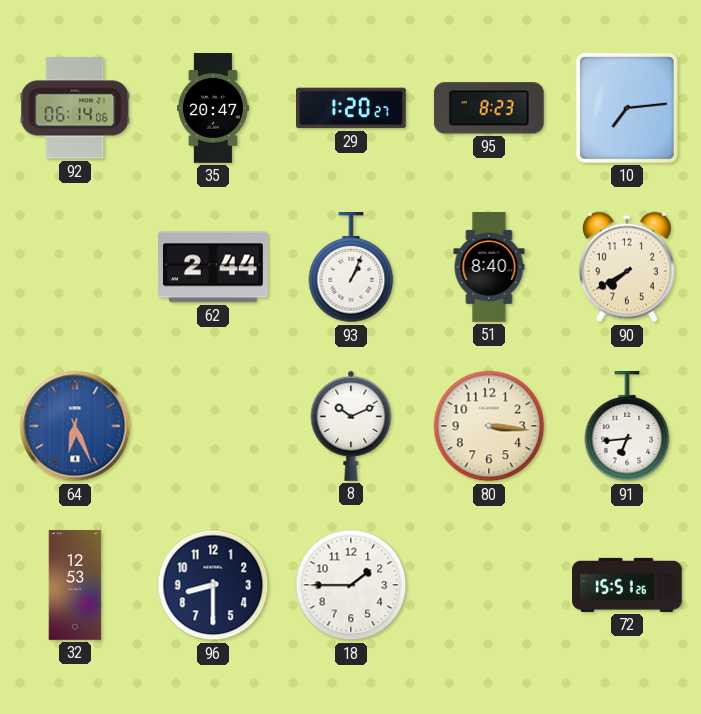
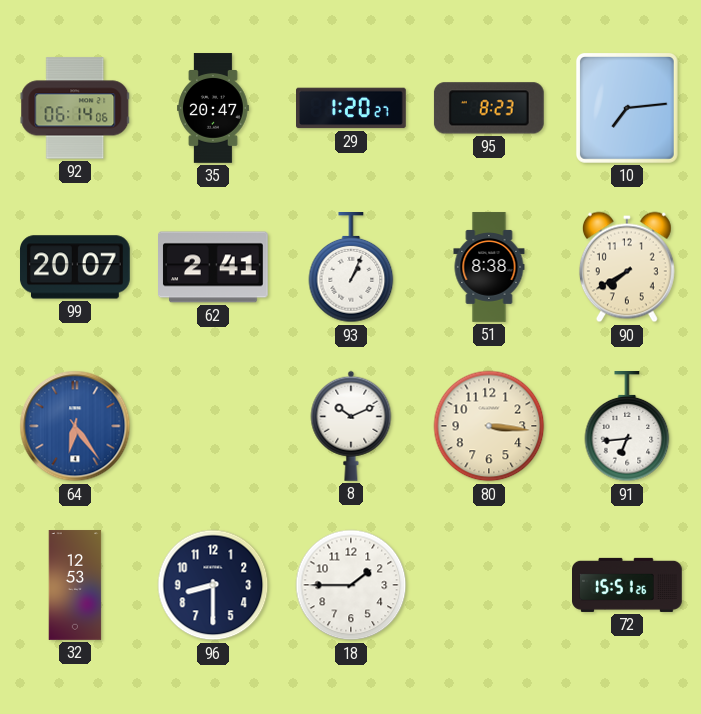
99: none -> 20:07 (76, 267)
62: 2:44 -> 2:41 (214, 267)
51: 8:40 -> 8:38 (489, 267)
64: 6:26 -> 6:24 (75, 426)
